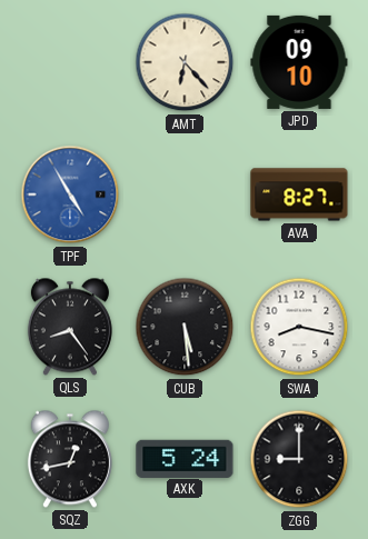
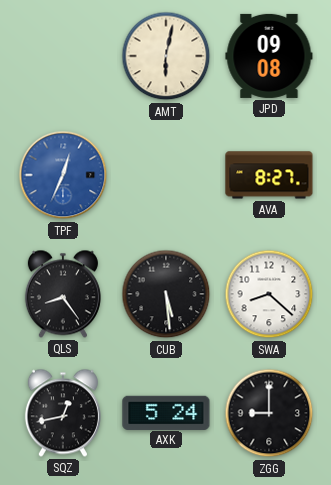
AMT: 6:23 -> 6:02 (166, 56)
JPD: 09:10 -> 09:08 (269, 56)
TPF: 4:55 -> 12:34 (63, 175)
SWA: 8:17 -> 8:22 (269, 294)
